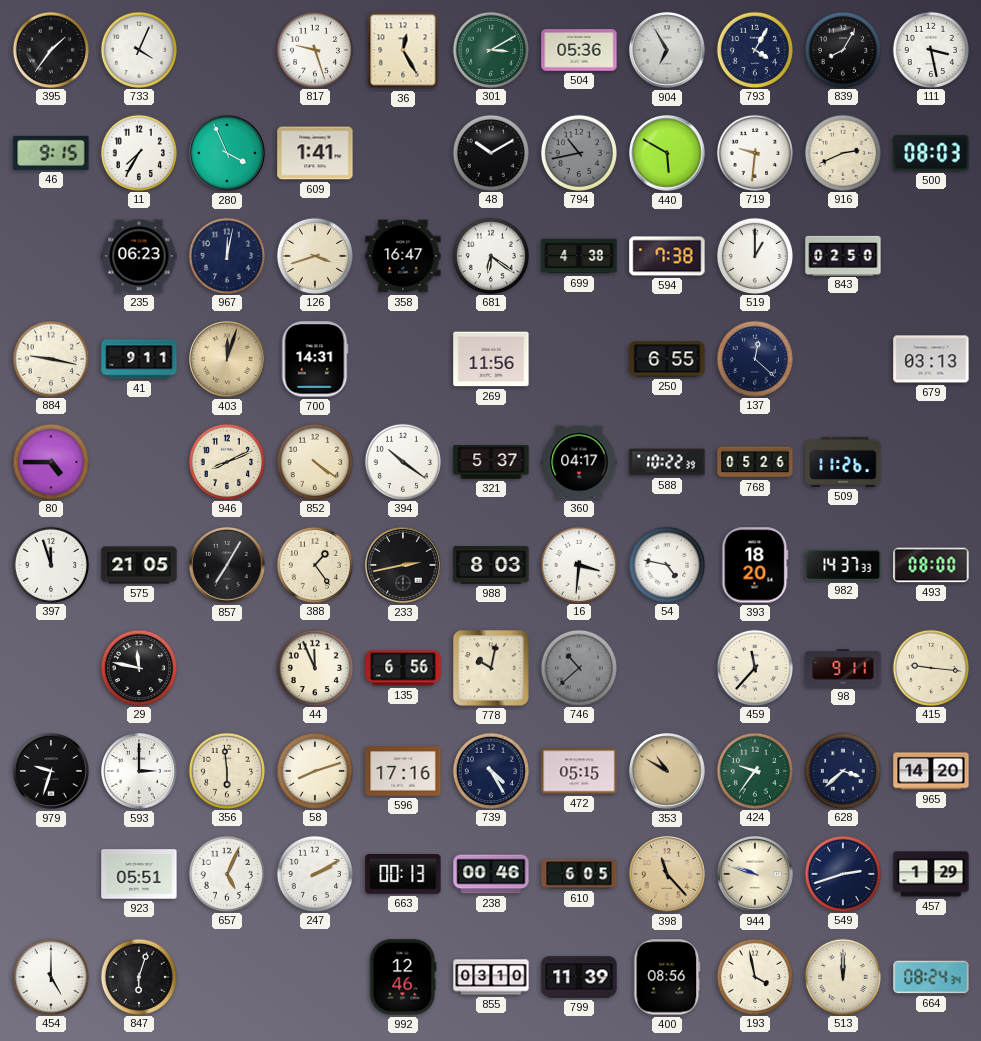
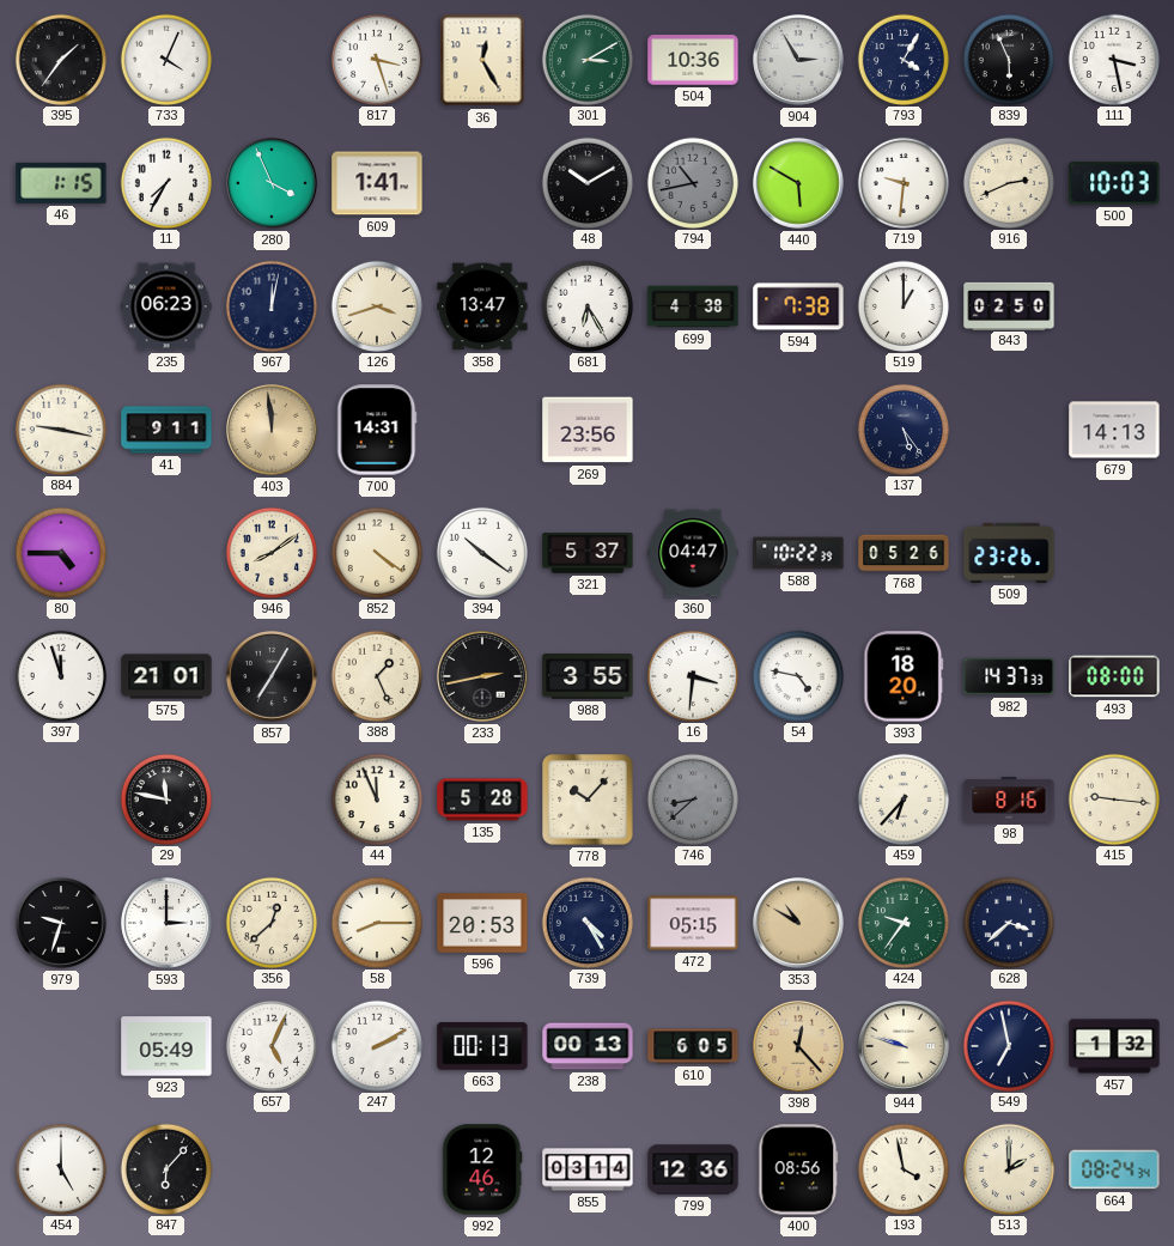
817: 9:27 -> 3:27 (376, 59)
504: 05:36 -> 10:36 (693, 60)
904: 6:55 -> 2:55 (799, 61)
839: 8:05 -> 5:56 (1008, 59)
46: 9:15 -> 1:15 (61, 183)
500: 08:03 -> 10:03 (1114, 183)
358: 16:47 -> 13:47 (482, 306)
681: 6:21 -> 6:25 (586, 305)
403: 12:03 -> 11:59 (273, 431)
269: 11:56 -> 23:56 (588, 430)
250: 6:55 -> none (667, 359)
137: 12:22 -> 5:24 (902, 428)
679: 03:13 -> 14:13 (1114, 430)
946: 8:11 -> 8:09 (270, 552)
360: 04:17 -> 04:47 (693, 553)
509: 11:26 -> 23:26 (1009, 553)
575: 21:05 -> 21:01 (166, 676)
388: 1:24 -> 1:26 (376, 675)
988: 8:03 -> 3:55 (588, 676)
135: 6:56 -> 5:28 (482, 800)
778: 10:02 -> 10:07 (588, 800)
746: 10:38 -> 8:38 (692, 798)
459: 11:37 -> 6:37 (902, 798)
98: 9:11 -> 8:16 (1009, 801)
356: 5:59 -> 12:38 (270, 922)
58: 8:12 -> 8:15 (376, 922)
596: 17:16 -> 20:53 (482, 923)
965: 14:20 -> none (931, 771)
923: 05:51 -> 05:49 (166, 1046)
238: 00:46 -> 00:13 (588, 1046)
398: 11:23 -> 12:23 (799, 1047)
549: 2:42 -> 6:58 (1008, 1045)
457: 1:29 -> 1:32 (1114, 1046)
847: 6:03 -> 6:07 (165, 1168)
855: 03:10 -> 03:14 (588, 1169)
799: 11:39 -> 12:36 (693, 1169)
513: 12:00 -> 2:00 (1008, 1168)
